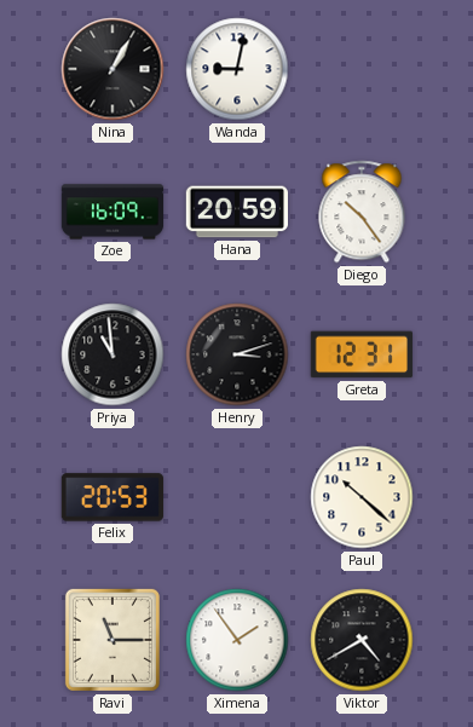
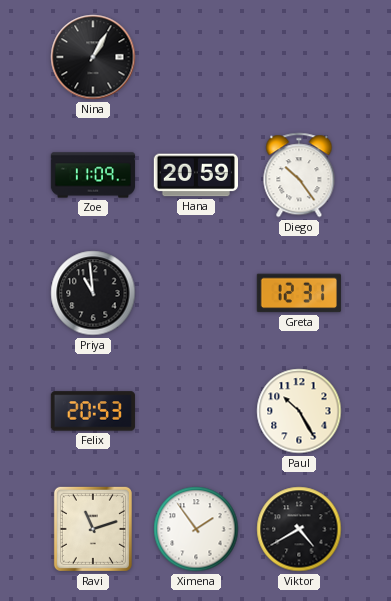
Wanda: 9:02 -> none (237, 69)
Zoe: 16:09 -> 11:09 (93, 175)
Henry: 3:12 -> none (237, 354)
Paul: 10:22 -> 10:25 (299, 411)
Ravi: 11:15 -> 11:12 (93, 529)
